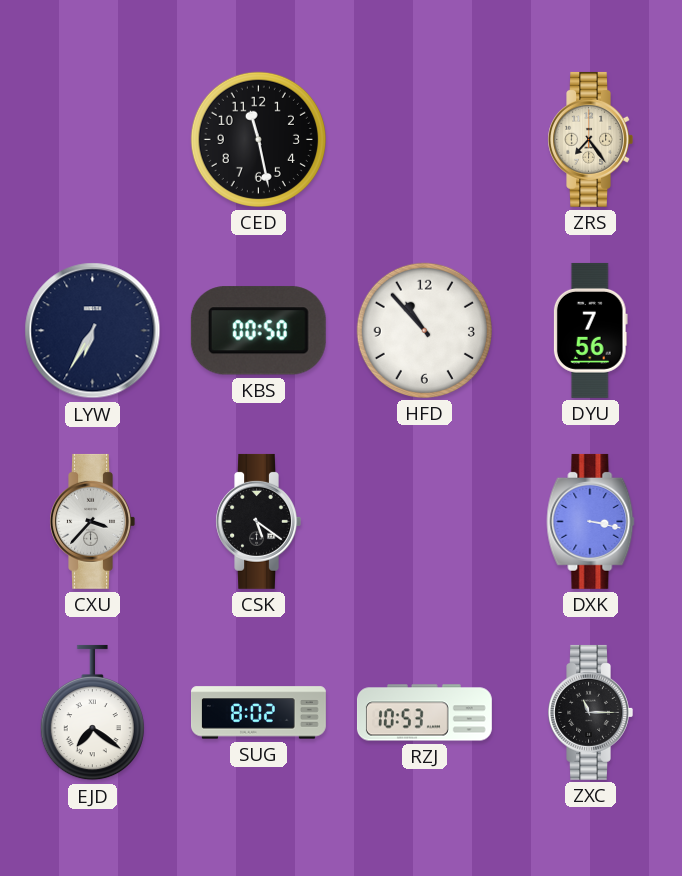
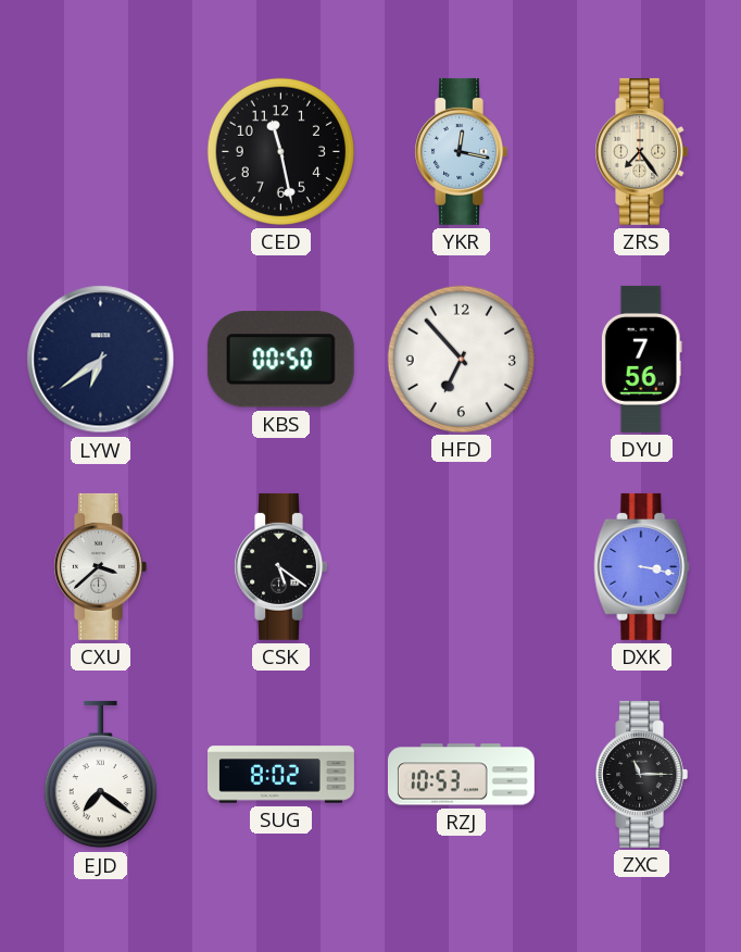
YKR: none -> 12:17 (461, 151)
LYW: 6:35 -> 6:39 (101, 360)
HFD: 10:53 -> 6:53 (461, 359)
CXU: 3:37 -> 3:38 (100, 566)
